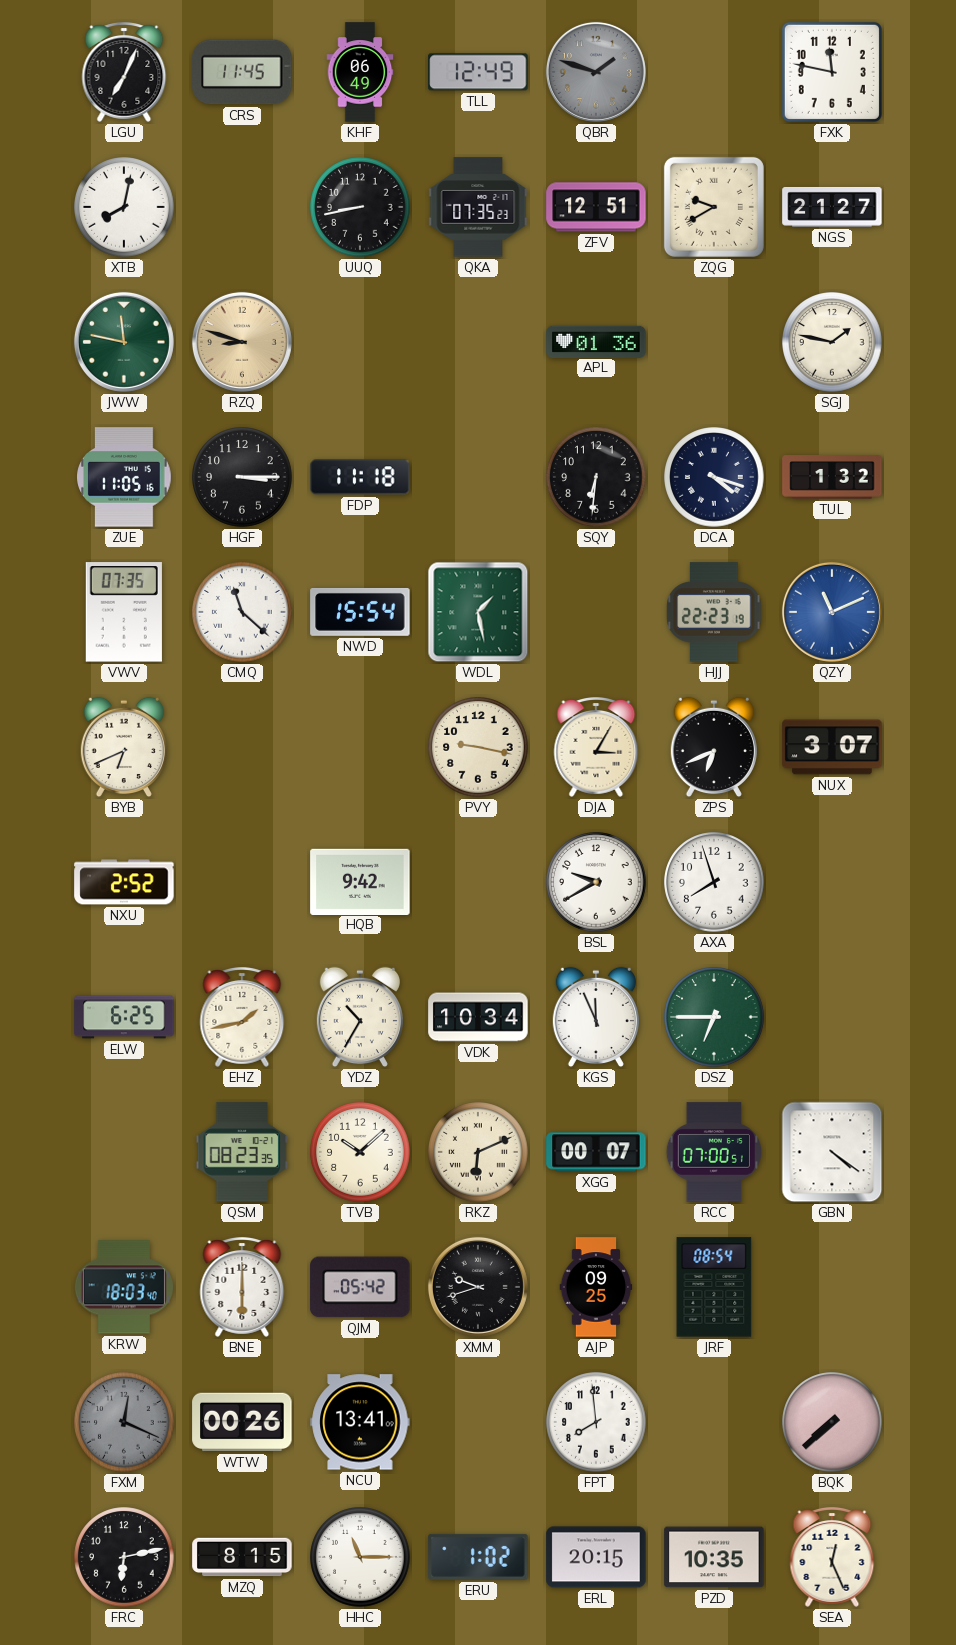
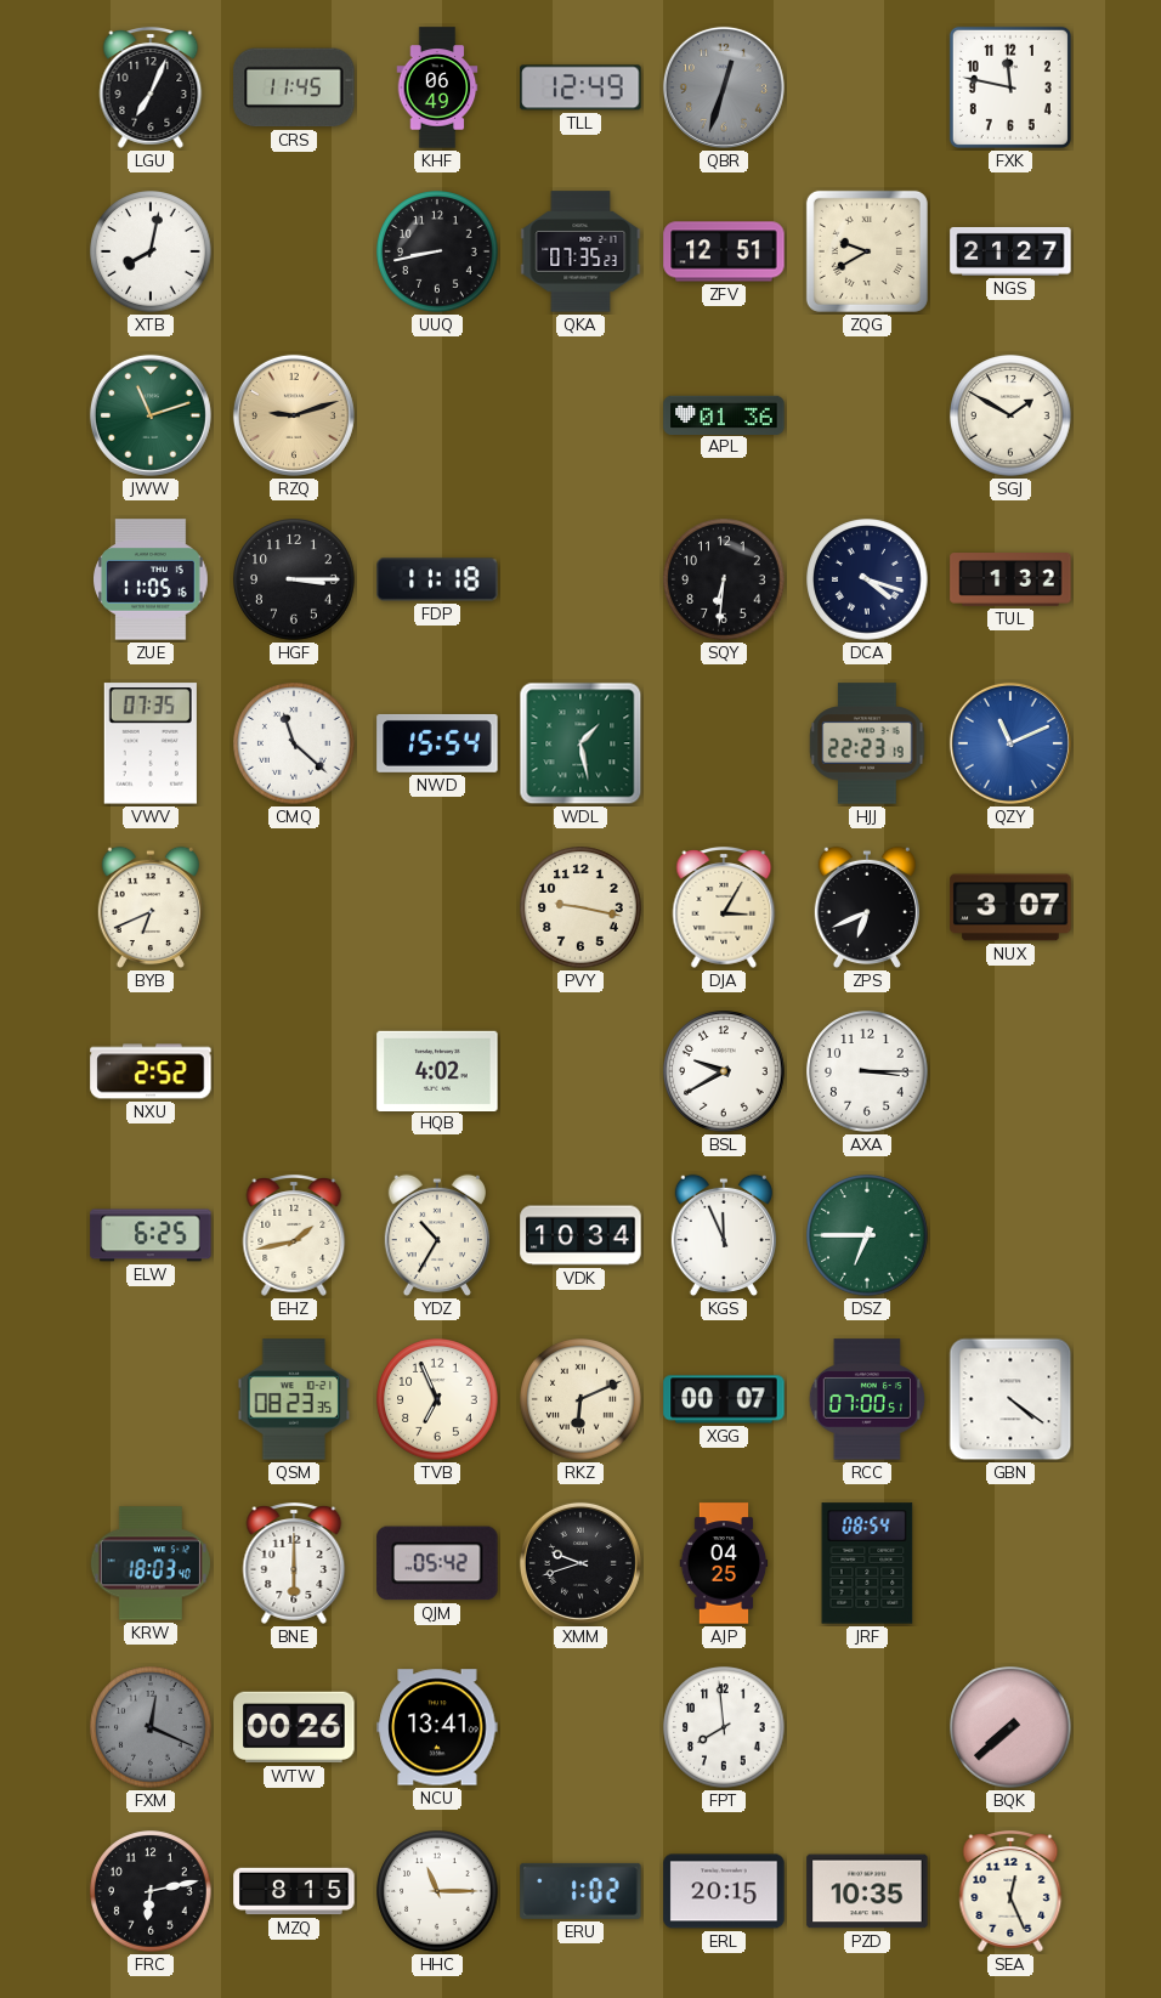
QBR: 1:48 -> 12:33 (724, 87)
JWW: 11:47 -> 11:12 (151, 415)
RZQ: 8:48 -> 9:12 (294, 415)
SGJ: 1:47 -> 1:50 (1010, 415)
HQB: 9:42 -> 4:02 (437, 1070)
AXA: 7:57 -> 3:15 (867, 1071)
TVB: 10:08 -> 6:56 (437, 1399)
AJP: 09:25 -> 04:25 (724, 1563)
